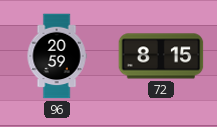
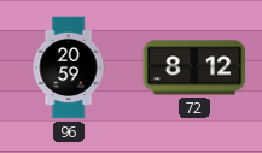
72: 8:15 -> 8:12 (194, 67)
